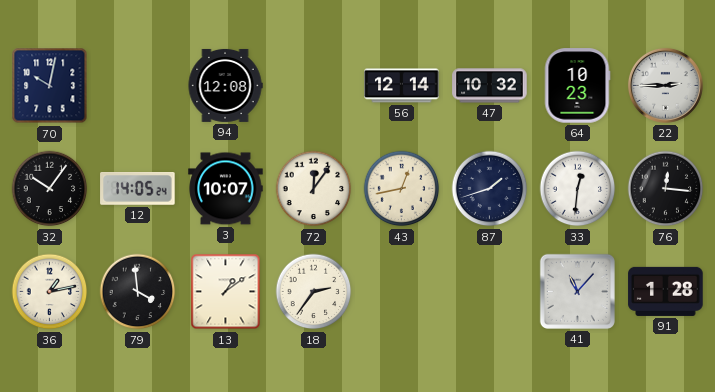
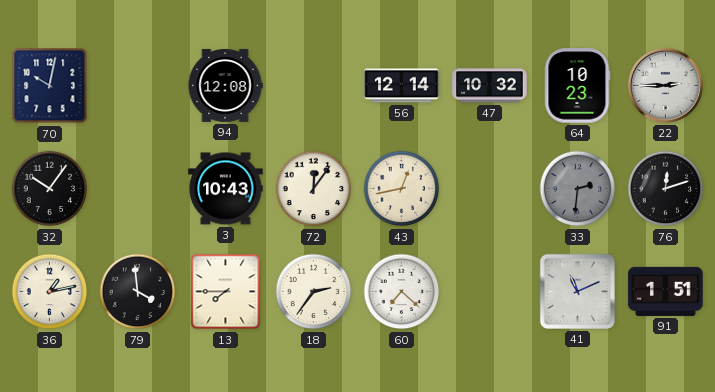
12: 14:05 -> none (138, 189)
3: 10:07 -> 10:43 (226, 189)
87: 1:42 -> none (490, 189)
33: 12:31 -> 2:31 (578, 189)
33 dial: white -> grey (578, 189)
76: 12:16 -> 12:12 (666, 189)
13: 1:09 -> 7:45 (226, 292)
60: none -> 7:22 (402, 292)
41: 11:07 -> 11:11 (577, 291)
91: 1:28 -> 1:51 (666, 291)
